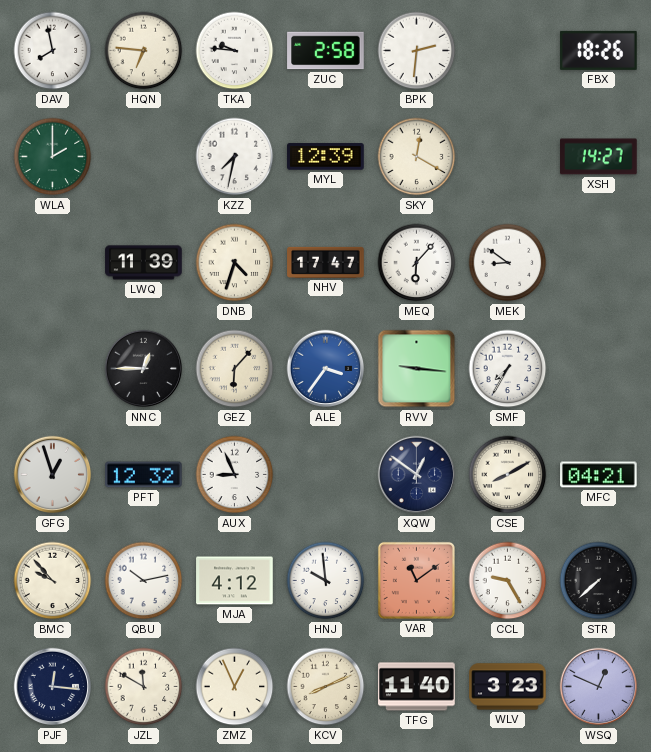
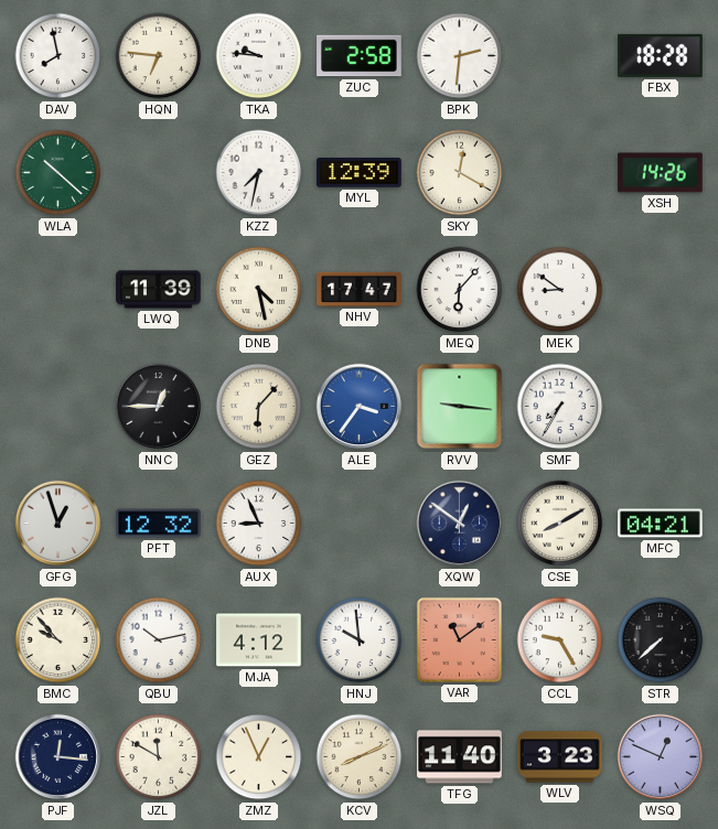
FBX: 18:26 -> 18:28 (661, 55)
WLA: 2:00 -> 10:22 (58, 173)
XSH: 14:27 -> 14:26 (661, 173)
DNB: 4:33 -> 4:28 (259, 290)
